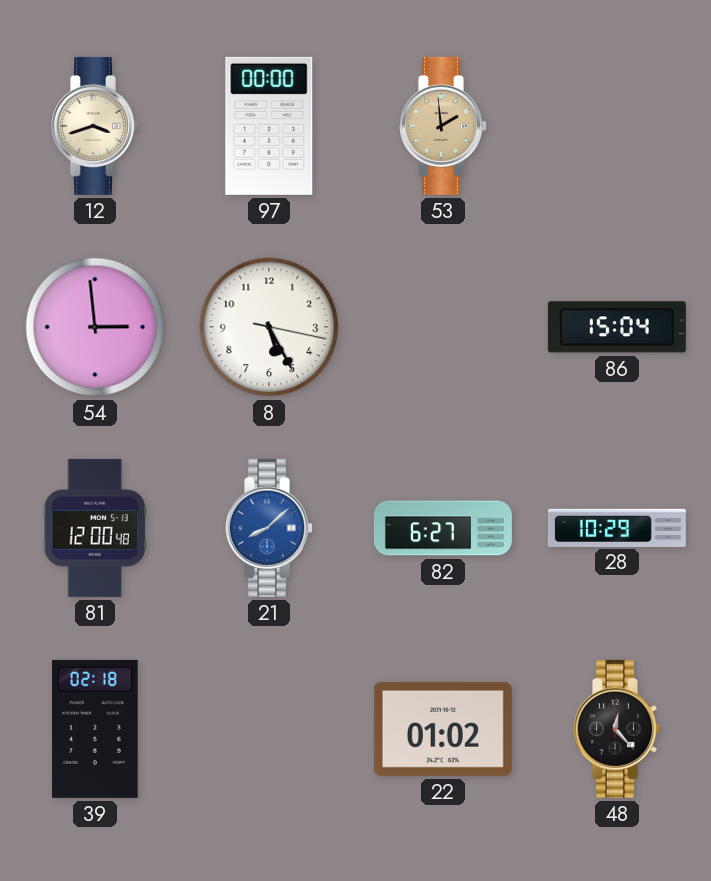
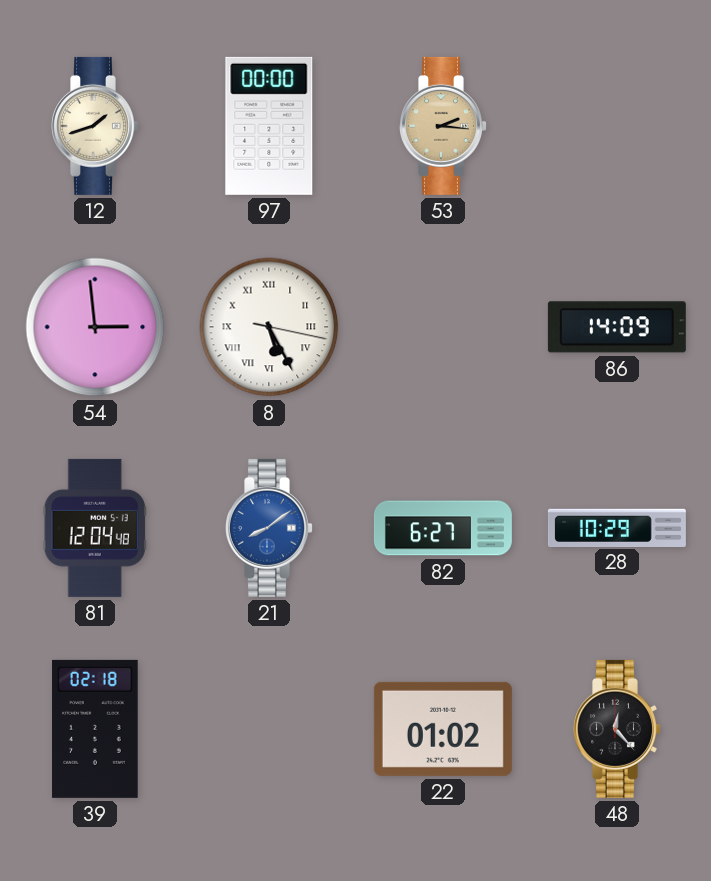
12: 3:42 -> 1:42 (96, 126)
53: 1:59 -> 2:16 (444, 126)
8 numerals: Arabic -> Roman (269, 327)
86: 15:04 -> 14:09 (617, 327)
81: 12:00 -> 12:04 (95, 528)
21: 8:08 -> 8:09 (270, 528)
